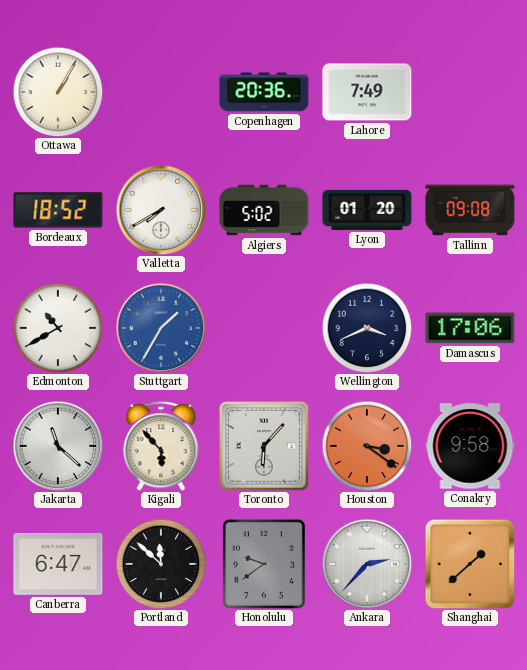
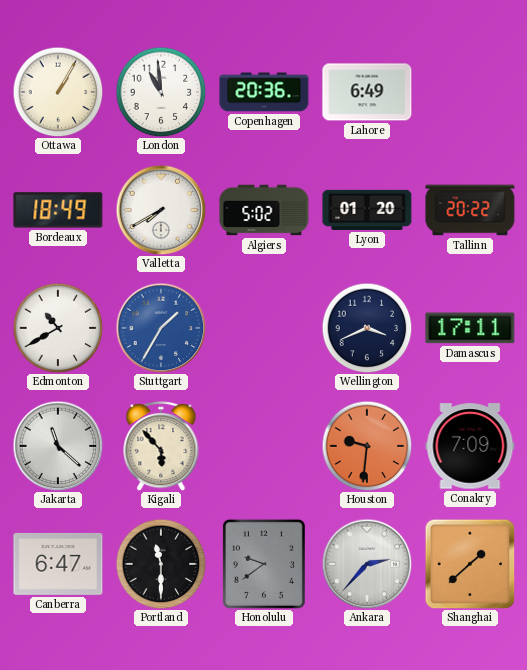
London: none -> 10:59 (161, 92)
Lahore: 7:49 -> 6:49 (367, 92)
Bordeaux: 18:52 -> 18:49 (58, 210)
Tallinn: 09:08 -> 20:22 (470, 210)
Damascus: 17:06 -> 17:11 (470, 328)
Toronto: 6:07 -> none (264, 446)
Houston: 3:21 -> 9:31 (367, 446)
Conakry: 9:58 -> 7:09 (470, 446)
Portland: 11:52 -> 11:30 (161, 564)
